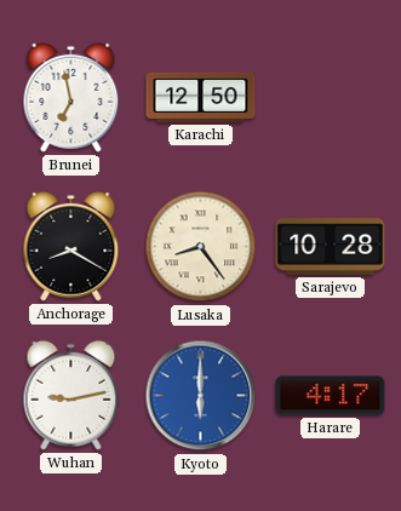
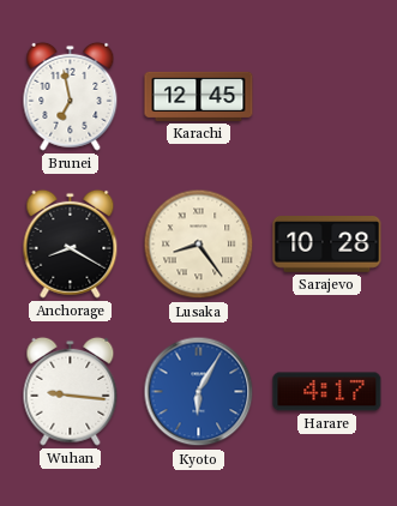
Karachi: 12:50 -> 12:45 (199, 96)
Wuhan: 9:13 -> 9:16 (71, 391)
Kyoto: 6:00 -> 6:05 (199, 392)
